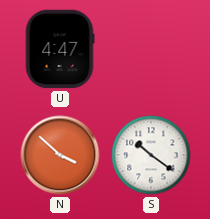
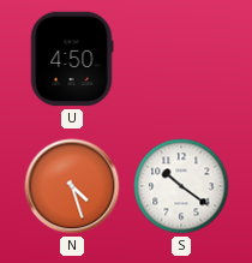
U: 4:47 -> 4:50 (72, 59)
N: 3:52 -> 4:27 (72, 186)
